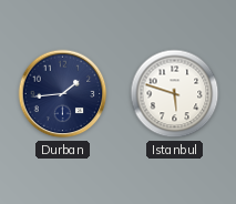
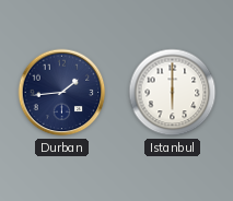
Istanbul: 5:48 -> 6:00 (173, 93)
